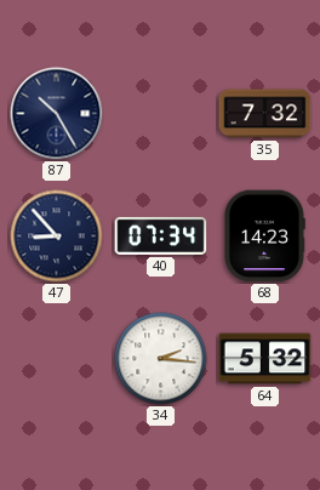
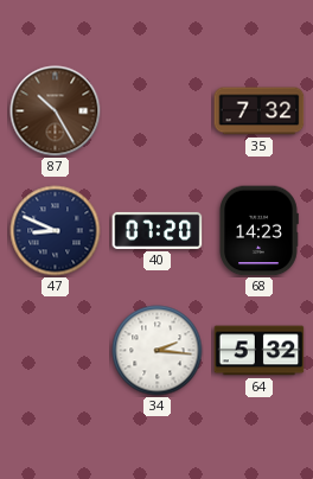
87 dial: navy -> brown (56, 111)
47: 8:53 -> 8:49 (56, 231)
40: 07:34 -> 07:20 (158, 230)
